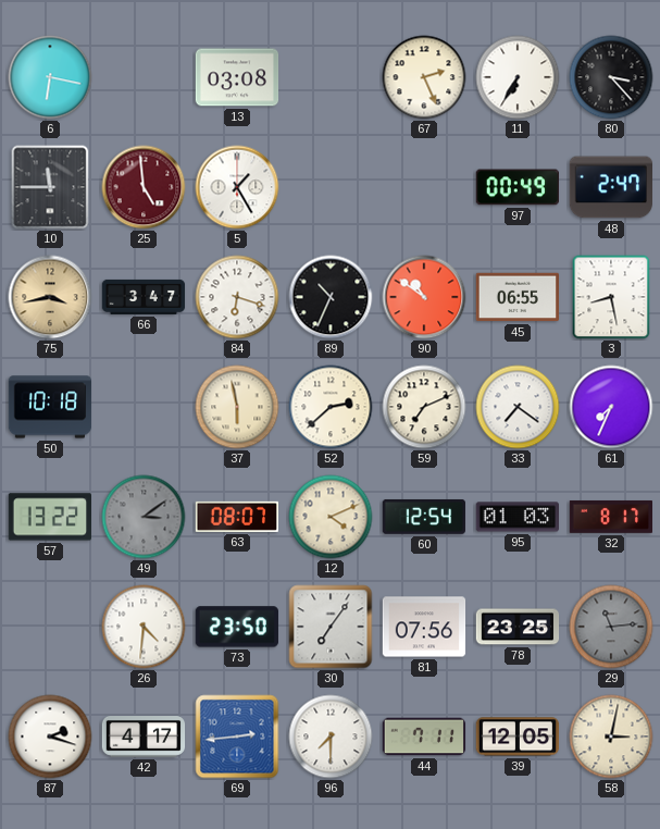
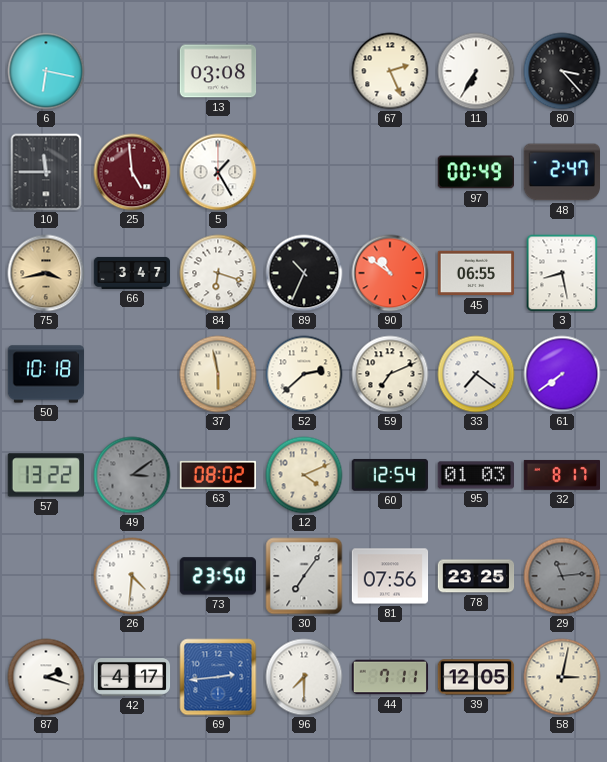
61: 7:34 -> 7:39 (562, 374)
63: 08:07 -> 08:02 (217, 475)
